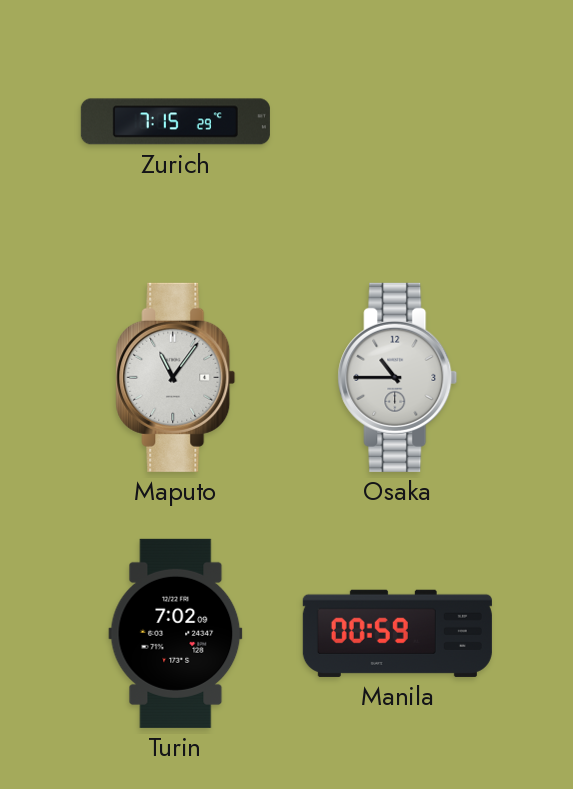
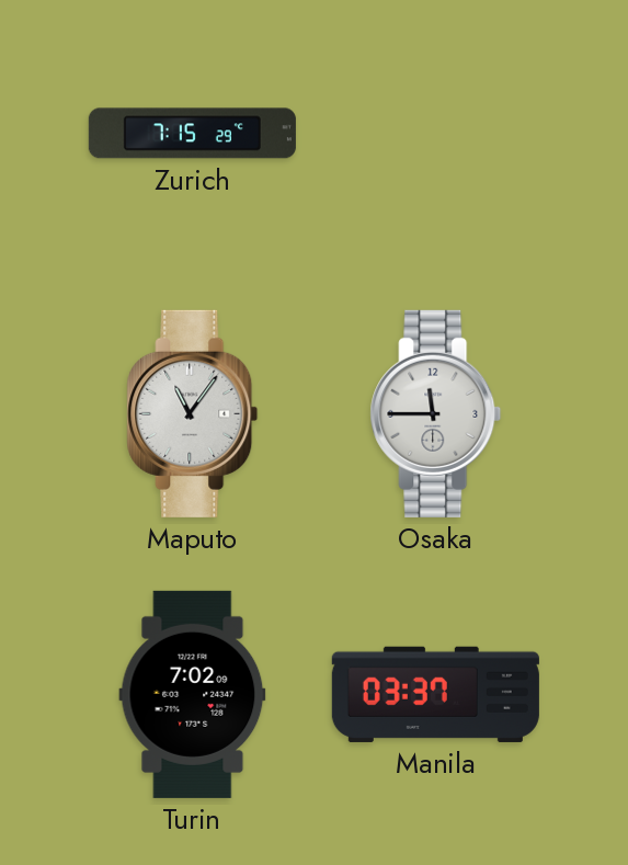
Osaka: 10:45 -> 11:45 (436, 413)
Manila: 00:59 -> 03:37 (435, 694)
